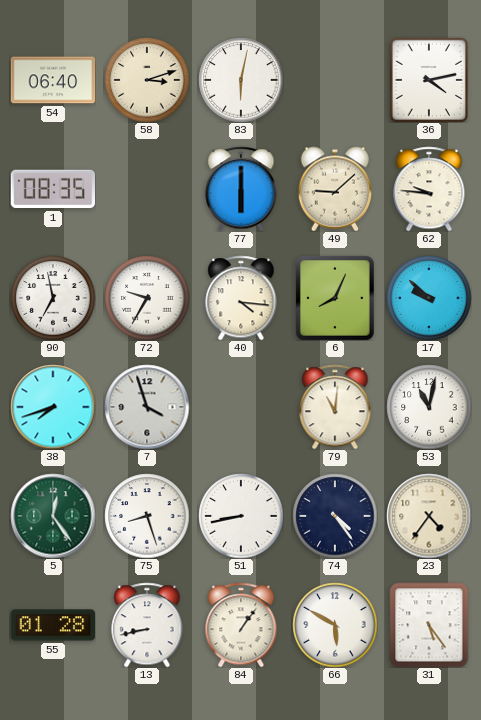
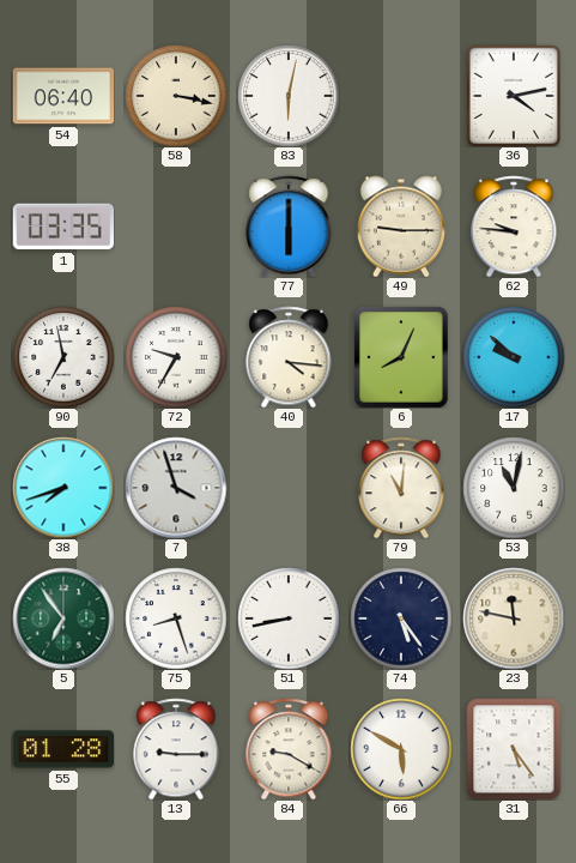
58: 3:12 -> 3:17 (176, 96)
1: 08:35 -> 03:35 (62, 227)
49: 9:08 -> 9:15 (401, 227)
5: 12:24 -> 6:54 (63, 618)
74: 4:24 -> 5:24 (401, 618)
23: 4:36 -> 11:47 (514, 618)
13: 8:43 -> 9:15 (176, 749)
84: 1:06 -> 9:20 (289, 749)
